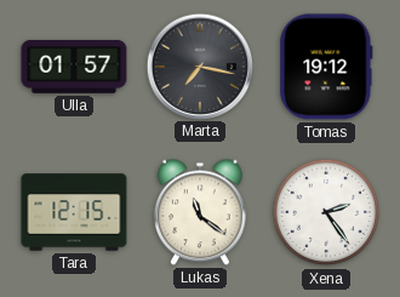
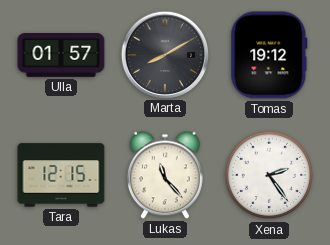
Marta: 7:17 -> 8:10 (164, 54)
Lukas: 11:21 -> 11:23 (165, 175)
